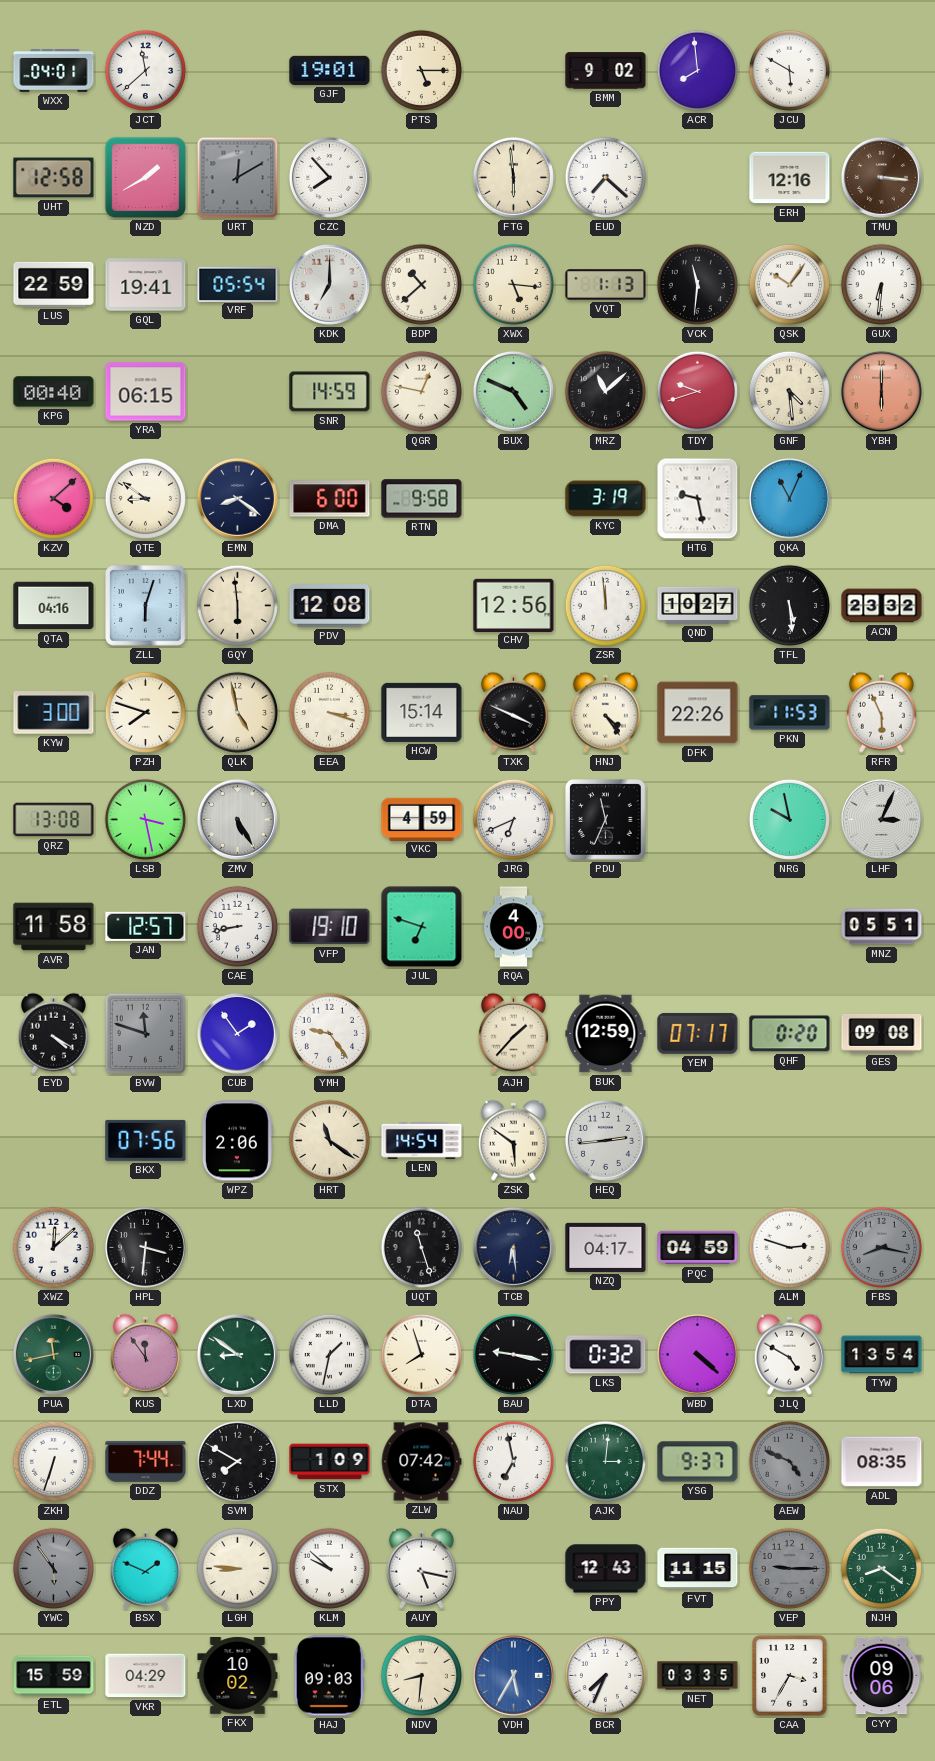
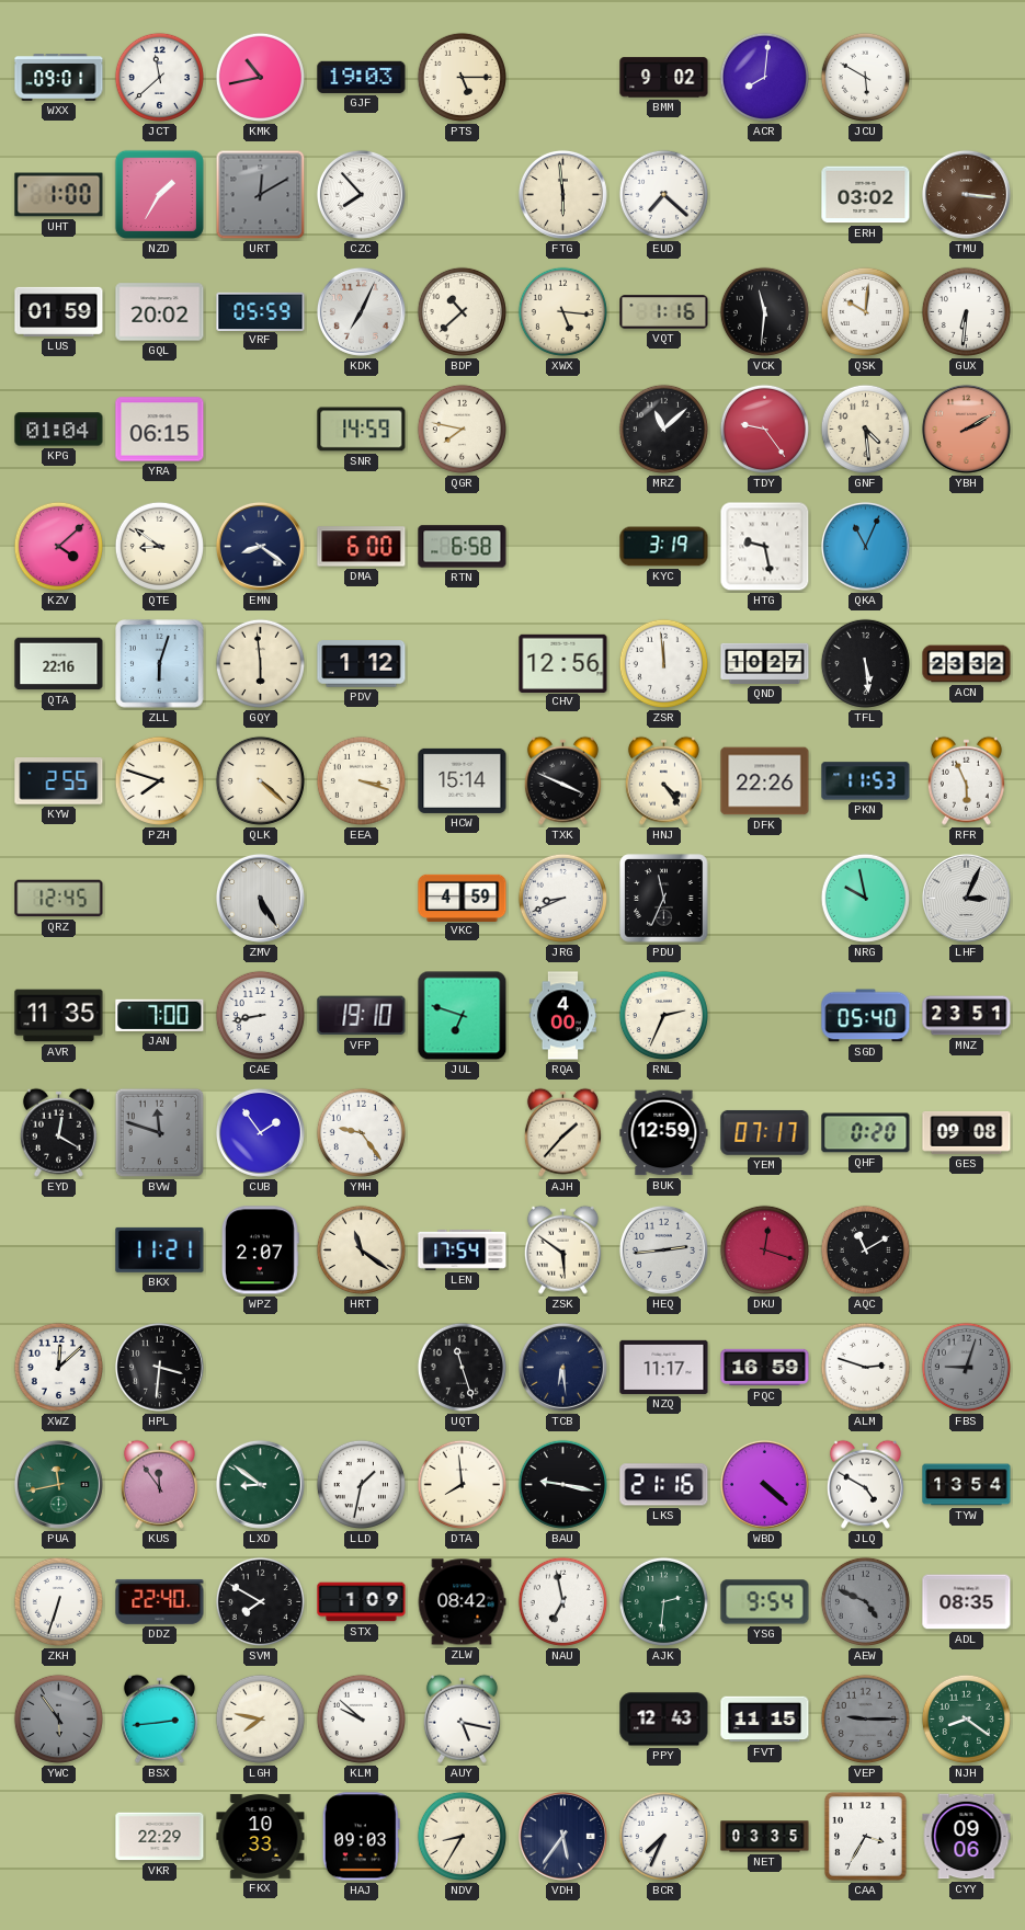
WXX: 04:01 -> 09:01 (59, 78)
KMK: none -> 10:43 (260, 77)
GJF: 19:01 -> 19:03 (362, 77)
ACR: 7:59 -> 8:01 (764, 77)
UHT: 12:58 -> 1:00 (59, 195)
NZD: 1:40 -> 1:35 (159, 194)
ERH: 12:16 -> 03:02 (866, 195)
LUS: 22:59 -> 01:59 (59, 311)
GQL: 19:41 -> 20:02 (160, 312)
VRF: 05:54 -> 05:59 (261, 311)
KDK: 7:00 -> 7:04 (361, 311)
VQT: 1:13 -> 1:16 (664, 312)
QSK: 10:06 -> 10:01 (865, 311)
KPG: 00:40 -> 01:04 (59, 430)
QGR: 12:47 -> 7:47 (462, 429)
BUX: 4:49 -> none (513, 391)
TDY: 9:42 -> 9:24 (764, 429)
YBH: 6:00 -> 2:10 (966, 429)
RTN: 9:58 -> 6:58 (463, 547)
QTA: 04:16 -> 22:16 (59, 664)
PDV: 12:08 -> 1:12 (362, 664)
KYW: 3:00 -> 2:55 (59, 781)
QLK: 4:58 -> 4:22 (260, 780)
QRZ: 13:08 -> 12:45 (59, 899)
LSB: 3:28 -> none (145, 819)
JRG: 6:41 -> 8:41 (562, 898)
AVR: 11:58 -> 11:35 (59, 1016)
JAN: 12:57 -> 7:00 (160, 1015)
RNL: none -> 2:34 (663, 1015)
SGD: none -> 05:40 (866, 1016)
MNZ: 05:51 -> 23:51 (967, 1016)
EYD: 4:20 -> 12:20 (58, 1132)
BKX: 07:56 -> 11:21 (160, 1249)
WPZ: 2:06 -> 2:07 (261, 1250)
LEN: 14:54 -> 17:54 (463, 1249)
DKU: none -> 12:18 (764, 1249)
AQC: none -> 11:10 (865, 1249)
NZQ: 04:17 -> 11:17 (664, 1367)
PQC: 04:59 -> 16:59 (765, 1368)
FBS: 8:17 -> 9:03 (966, 1367)
DTA: 7:57 -> 7:59 (462, 1484)
LKS: 0:32 -> 21:16 (664, 1485)
DDZ: 7:44 -> 22:40 (160, 1601)
ZLW: 07:42 -> 08:42 (462, 1602)
AJK: 3:01 -> 2:31 (663, 1601)
YSG: 9:37 -> 9:54 (765, 1602)
BSX: 1:49 -> 2:44 (159, 1718)
LGH: 8:46 -> 7:47 (260, 1718)
ETL: 15:59 -> none (54, 1676)
VKR: 04:29 -> 22:29 (160, 1837)
FKX: 10:02 -> 10:33 (261, 1836)
NDV: 8:31 -> 8:35 (462, 1836)
VDH: 5:35 -> 5:36 (562, 1836)
VDH dial: blue -> navy (562, 1836)
